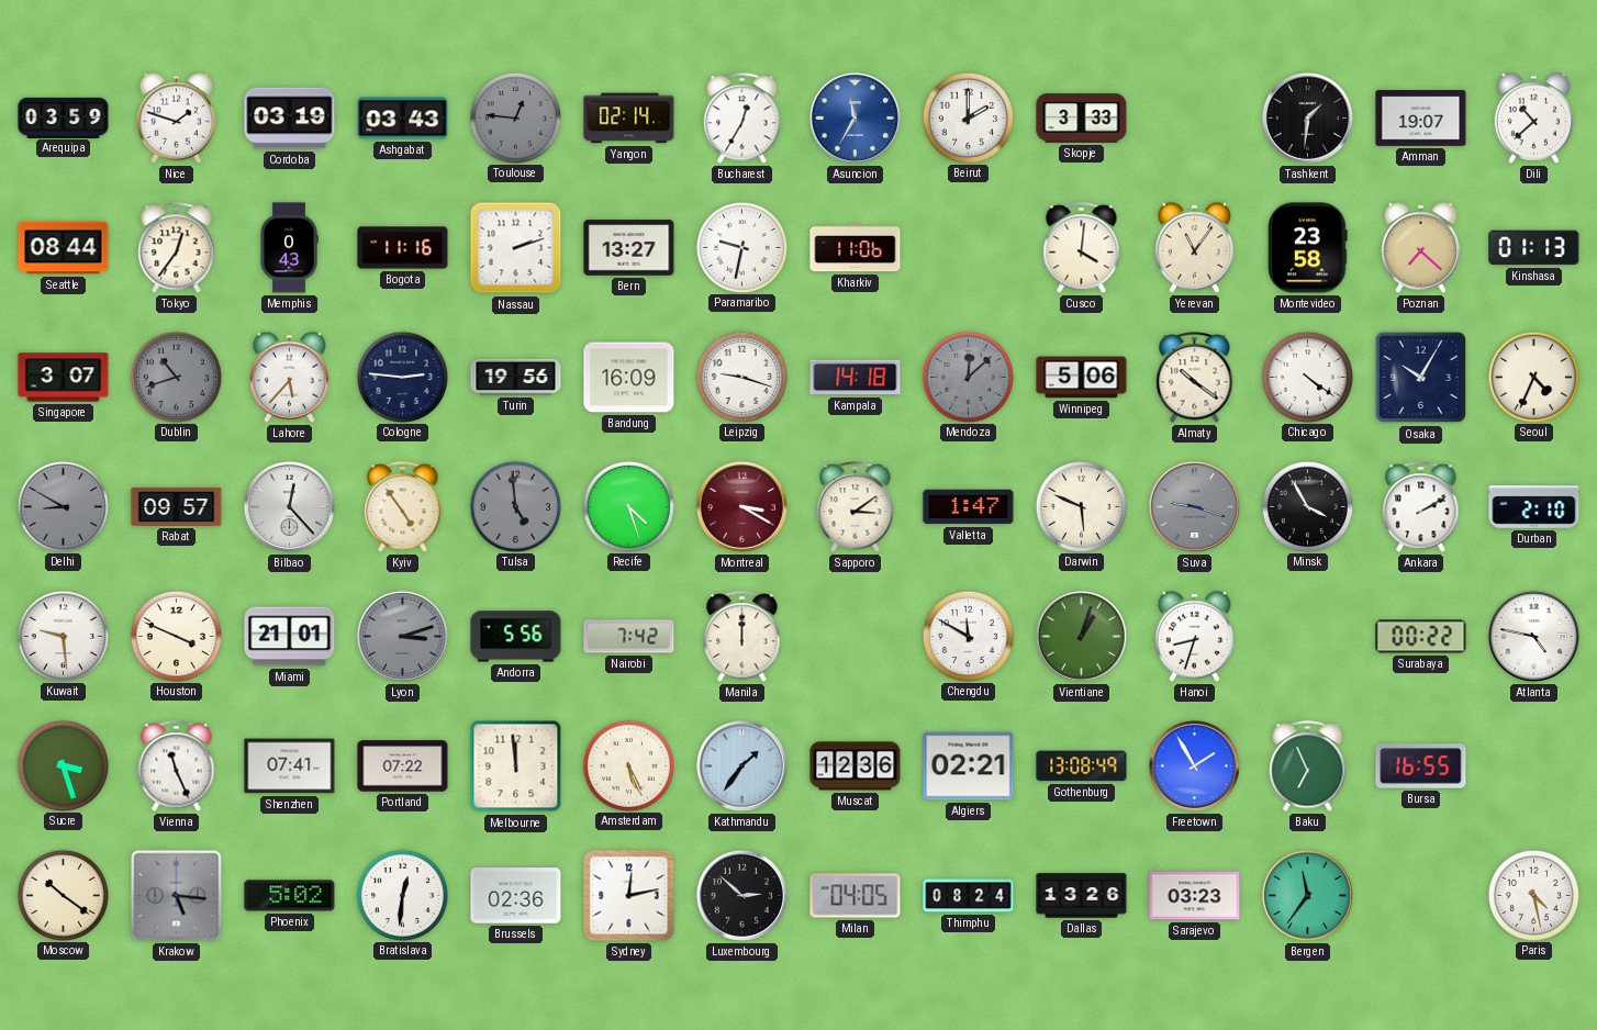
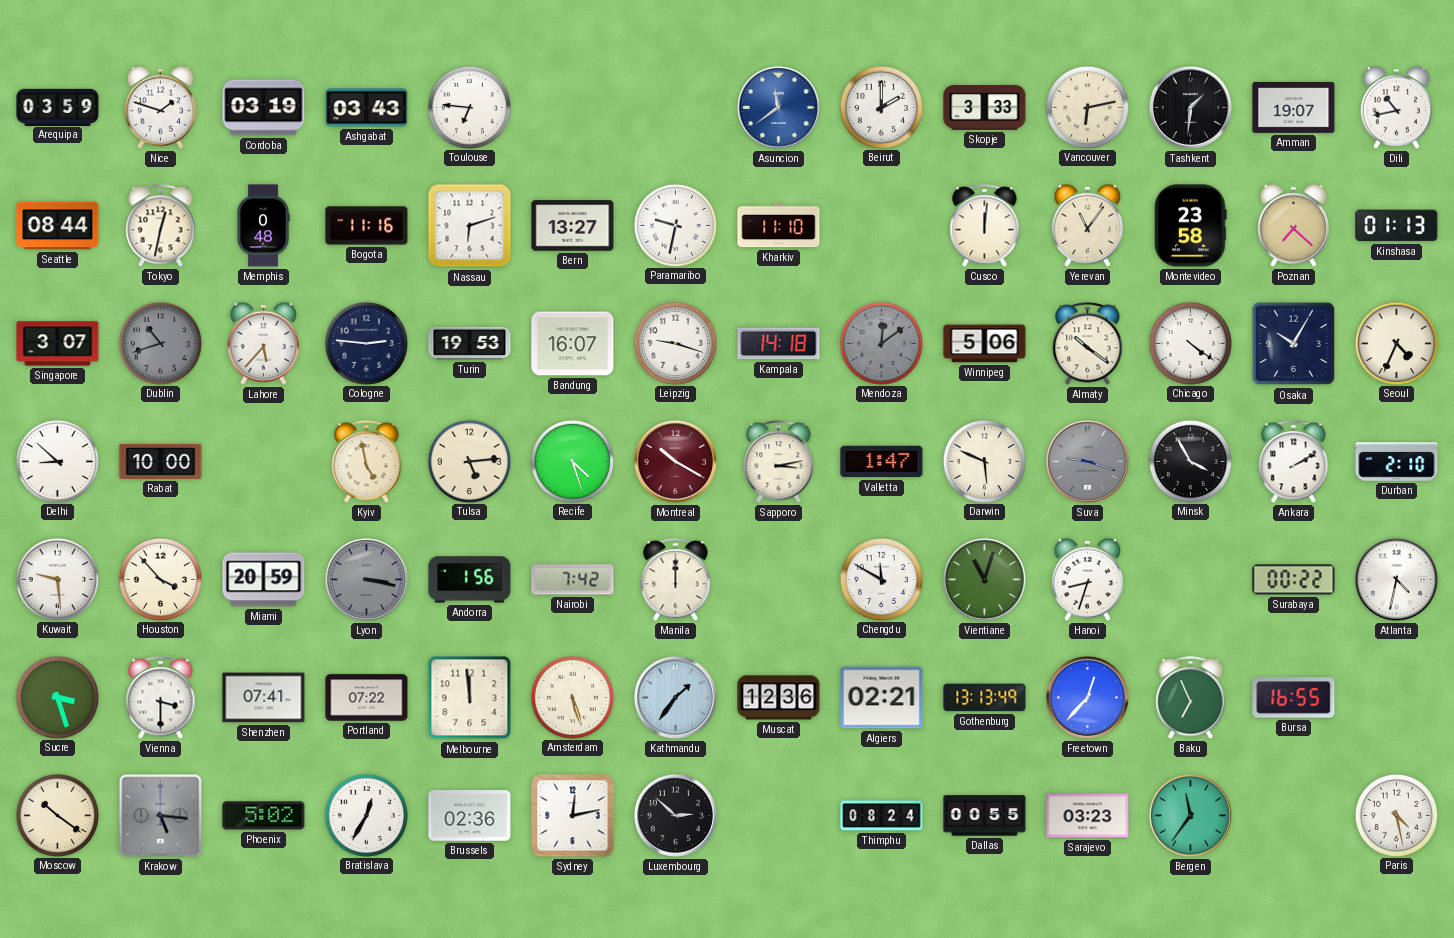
Toulouse: 12:46 -> 6:46 (469, 107)
Toulouse dial: grey -> white (469, 107)
Yangon: 02:14 -> none (629, 119)
Bucharest: 12:35 -> none (742, 119)
Asuncion: 11:35 -> 11:39 (778, 107)
Vancouver: none -> 6:13 (1087, 107)
Dili: 10:38 -> 10:43 (1397, 107)
Tokyo: 12:36 -> 12:32 (161, 226)
Memphis: 0:43 -> 0:48 (263, 226)
Nassau: 2:12 -> 6:12 (470, 226)
Kharkiv: 11:06 -> 11:10 (779, 226)
Cusco: 4:01 -> 12:01 (985, 226)
Turin: 19:56 -> 19:53 (470, 343)
Bandung: 16:09 -> 16:07 (573, 344)
Mendoza: 12:08 -> 12:09 (881, 343)
Delhi: 8:50 -> 8:52 (57, 461)
Delhi dial: grey -> white (57, 461)
Rabat: 09:57 -> 10:00 (161, 461)
Bilbao: 12:23 -> none (289, 506)
Kyiv: 4:54 -> 4:58 (367, 462)
Tulsa: 4:59 -> 5:14 (469, 461)
Tulsa dial: grey -> cream (469, 461)
Montreal: 3:20 -> 10:20 (675, 461)
Sapporo: 3:09 -> 3:13 (779, 462)
Houston: 3:49 -> 3:53 (160, 579)
Miami: 21:01 -> 20:59 (264, 580)
Lyon: 3:12 -> 3:17 (366, 579)
Andorra: 5:56 -> 1:56 (470, 580)
Vientiane: 1:03 -> 11:03 (984, 579)
Atlanta: 4:47 -> 4:32 (1396, 579)
Vienna: 11:26 -> 3:30 (161, 698)
Amsterdam: 5:26 -> 5:27 (572, 697)
Gothenburg: 13:08 -> 13:13 (985, 698)
Freetown: 1:55 -> 12:37 (1087, 697)
Bratislava: 12:31 -> 12:35 (366, 815)
Milan: 04:05 -> none (856, 896)
Dallas: 13:26 -> 00:55 (985, 816)
